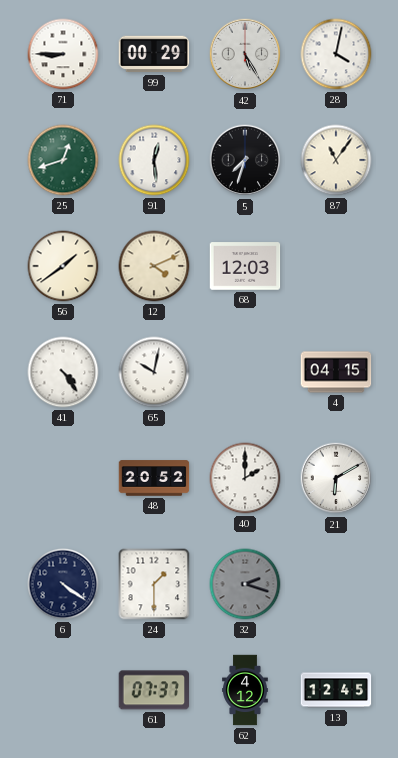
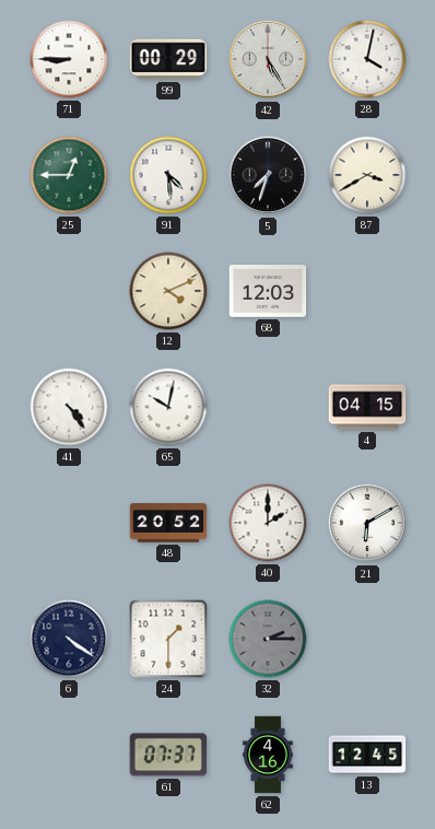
25: 12:42 -> 12:45 (69, 175)
91: 12:29 -> 4:29 (168, 175)
87: 11:06 -> 3:40 (367, 175)
56: 1:39 -> none (63, 266)
32: 2:18 -> 2:15 (268, 639)
62: 4:12 -> 4:16 (268, 755)
